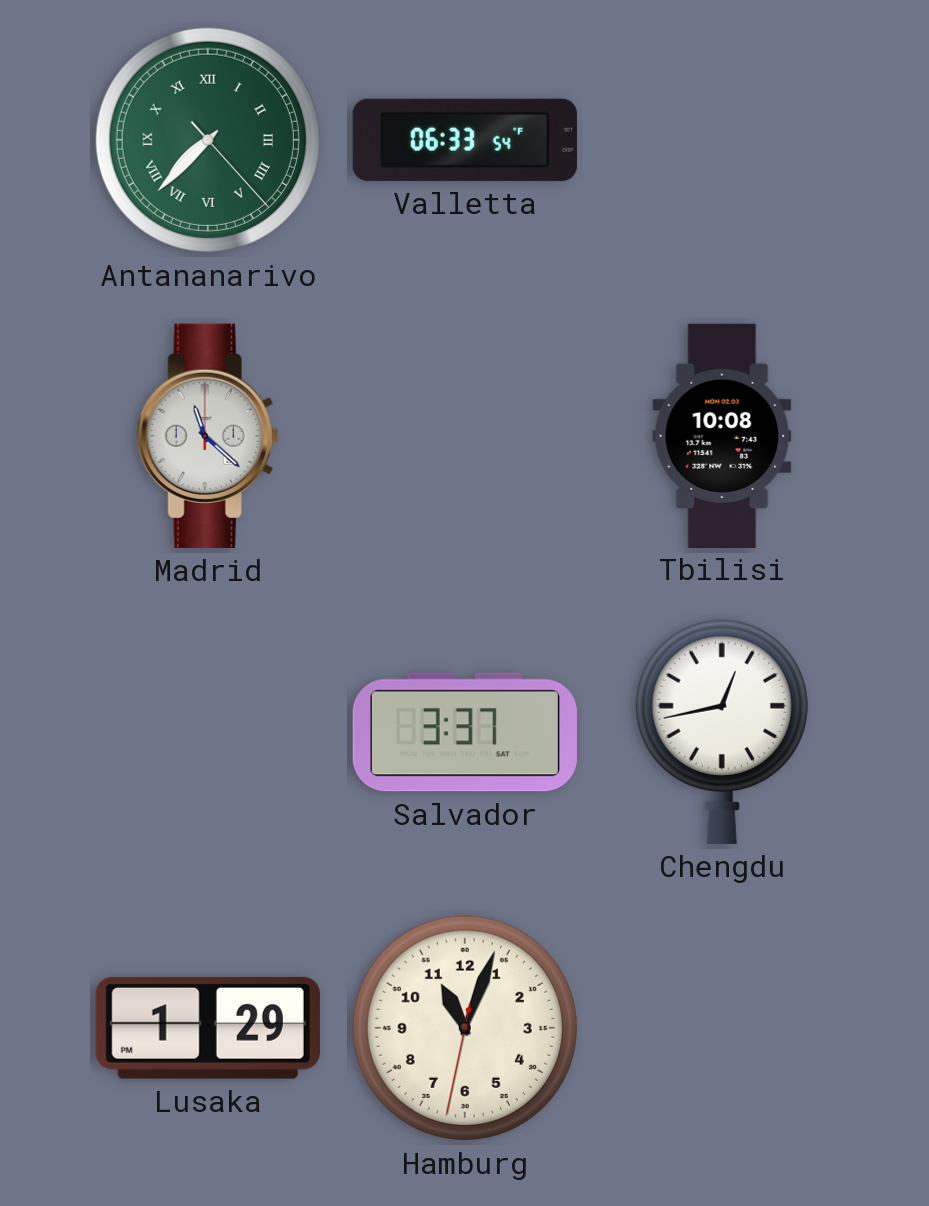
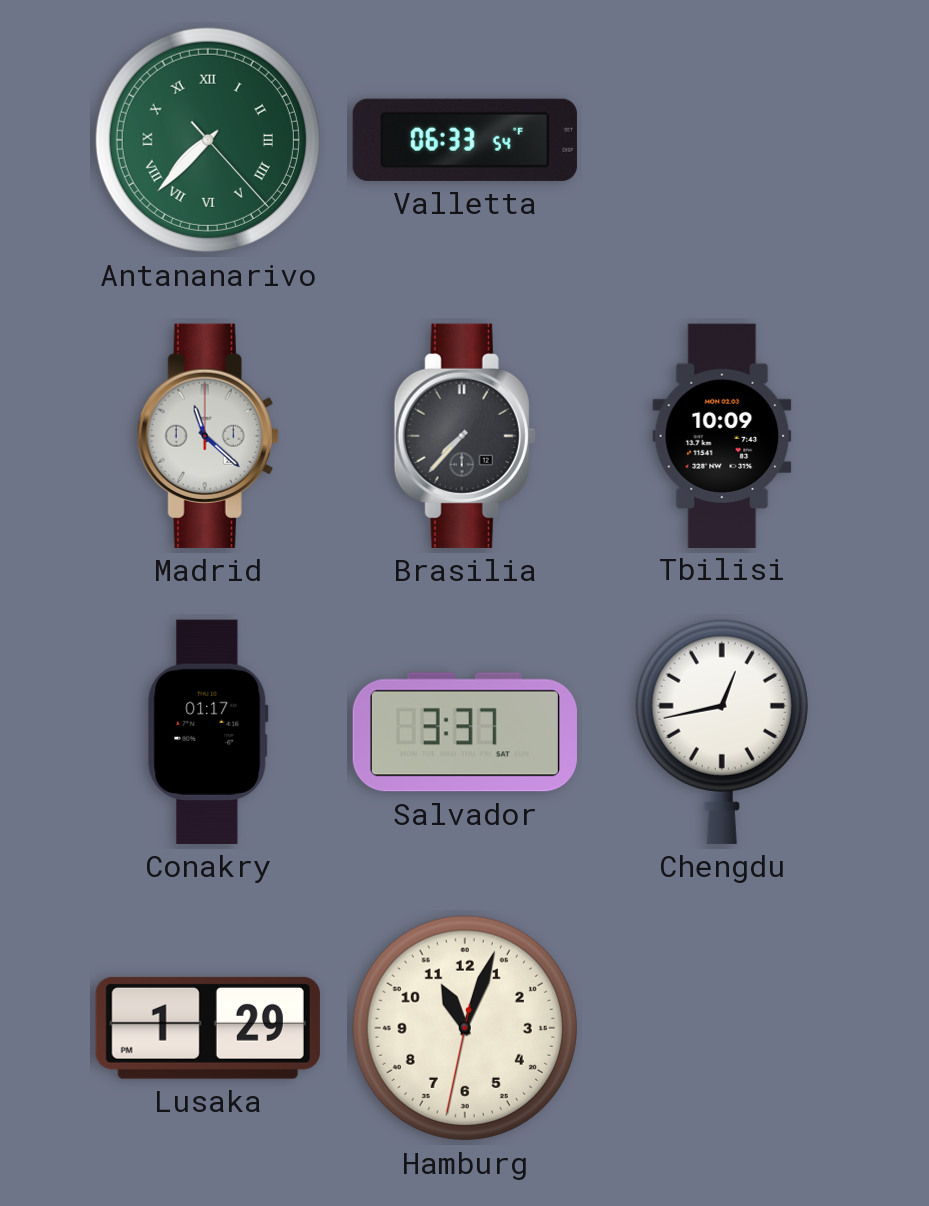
Brasilia: none -> 7:37 (465, 436)
Tbilisi: 10:08 -> 10:09 (722, 435)
Conakry: none -> 01:17 (208, 732)
